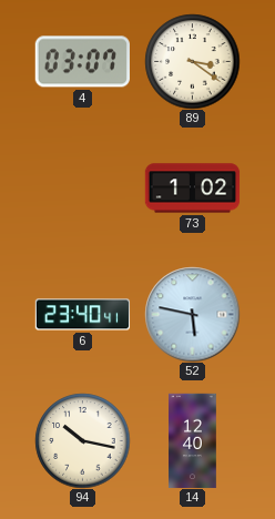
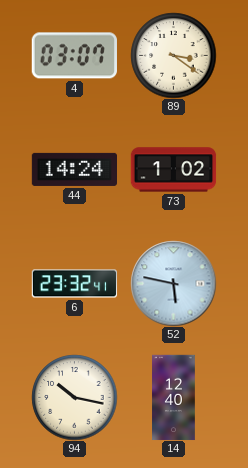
44: none -> 14:24 (74, 169)
6: 23:40 -> 23:32 (74, 284)
